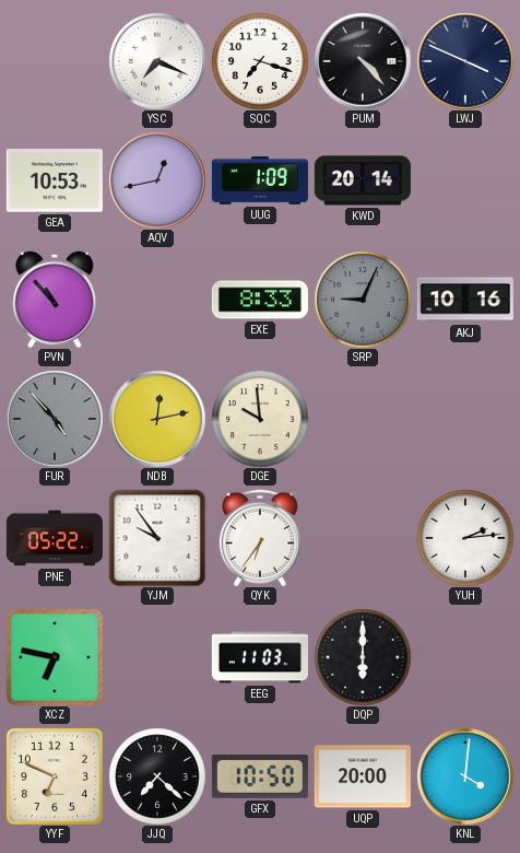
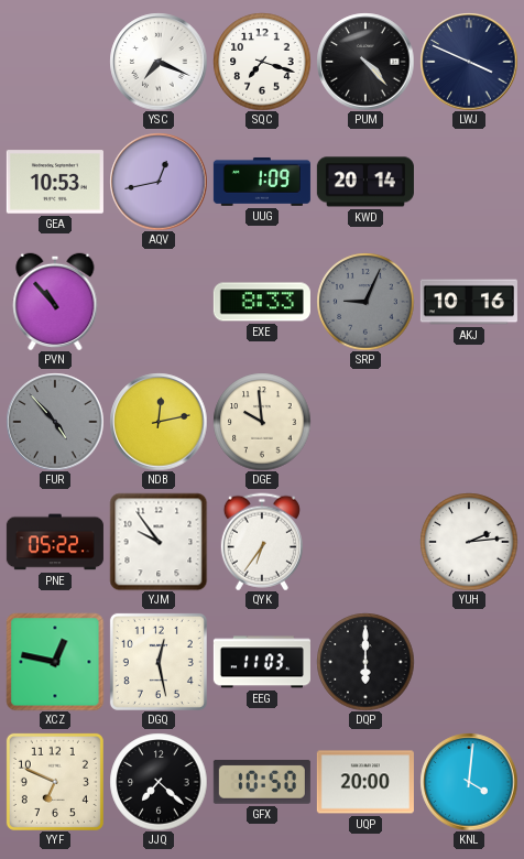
XCZ: 6:47 -> 12:47 (55, 662)
DGQ: none -> 12:28 (159, 662)
